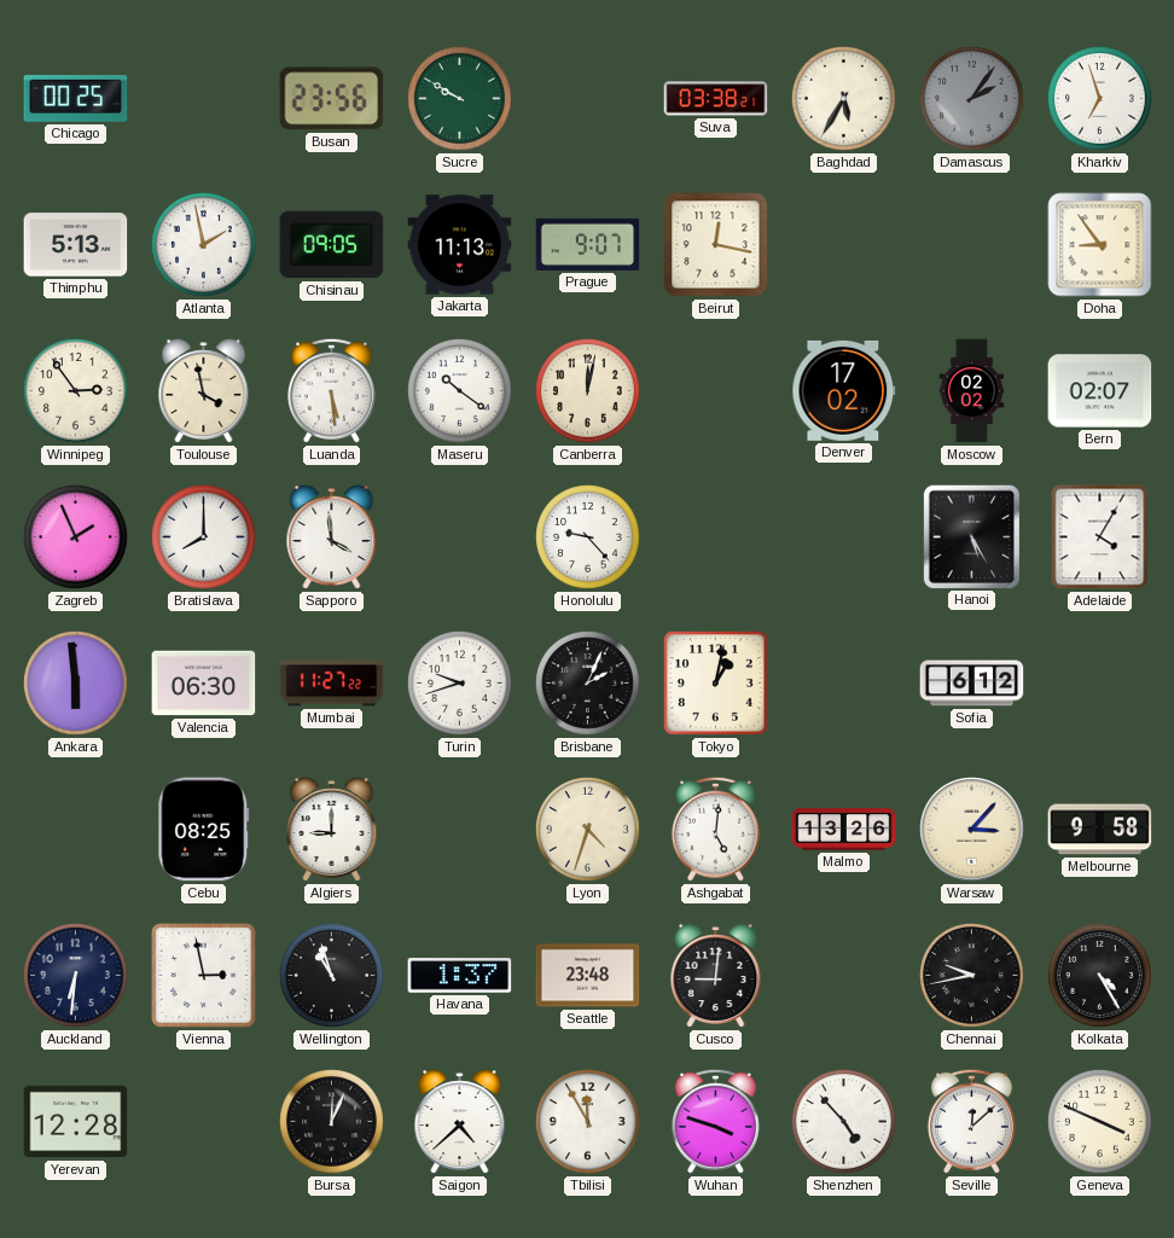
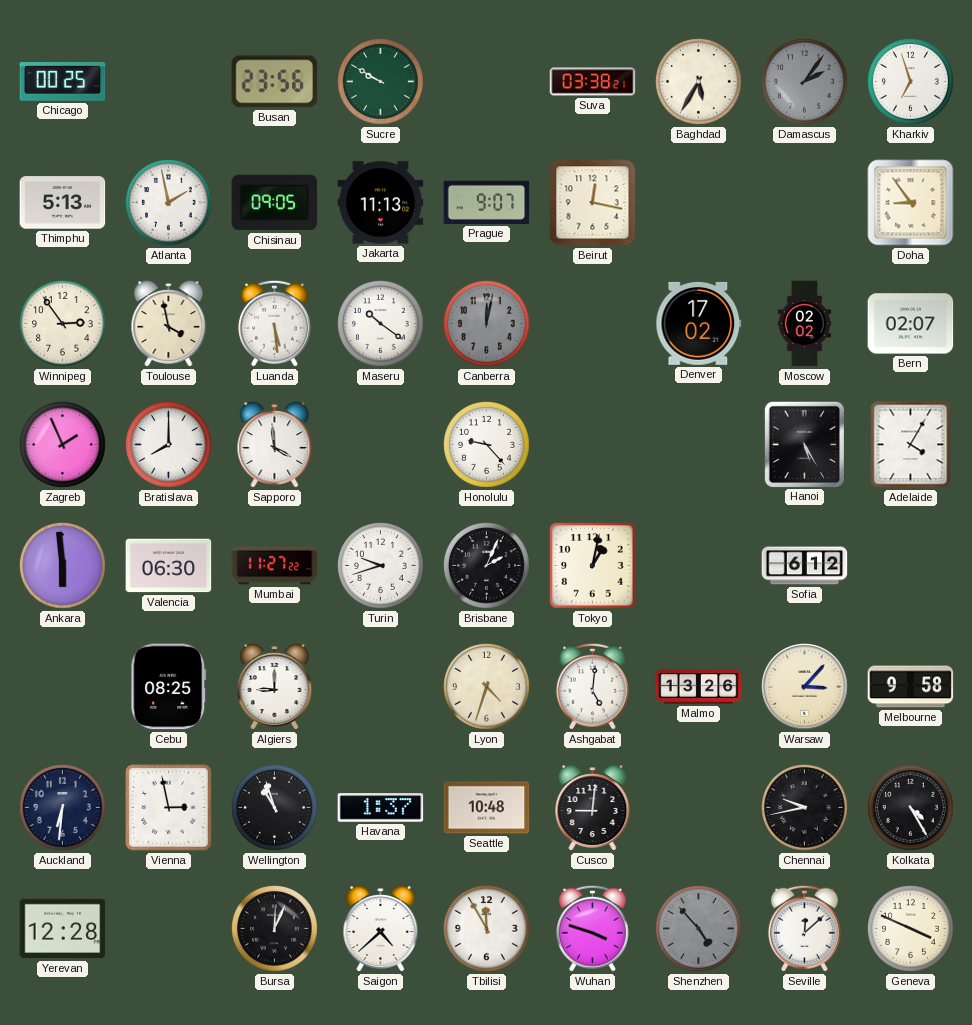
Canberra dial: cream -> grey (487, 324)
Seattle: 23:48 -> 10:48 (487, 808)
Shenzhen dial: white -> grey (699, 929)
